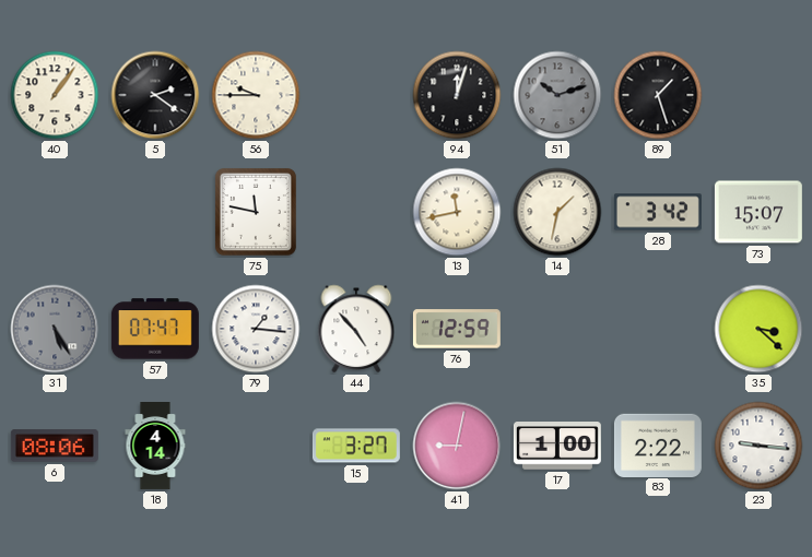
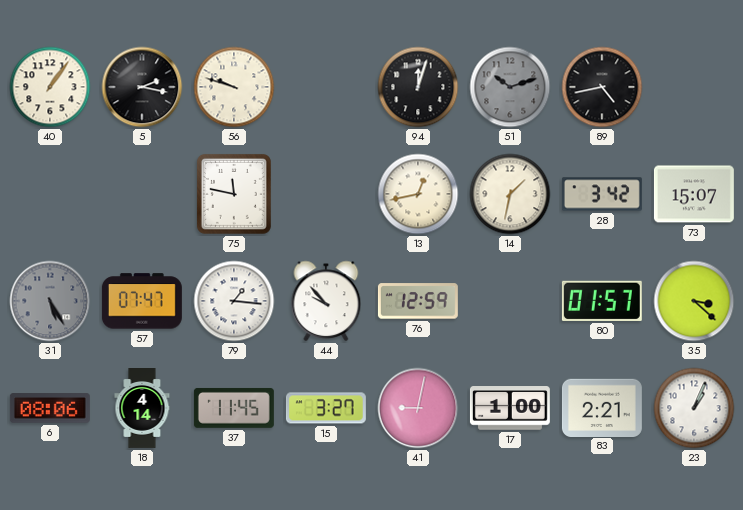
5: 2:21 -> 2:17 (142, 87)
56: 9:45 -> 9:48 (234, 87)
89: 1:27 -> 4:43 (602, 87)
13: 11:43 -> 12:43 (418, 194)
44: 4:53 -> 9:53 (326, 301)
80: none -> 01:57 (602, 301)
37: none -> 11:45 (234, 408)
83: 2:22 -> 2:21 (602, 407)
23: 9:16 -> 1:04 (694, 408)
